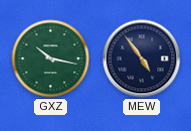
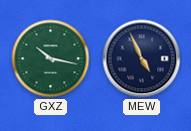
MEW: 4:54 -> 4:56 (142, 59)
